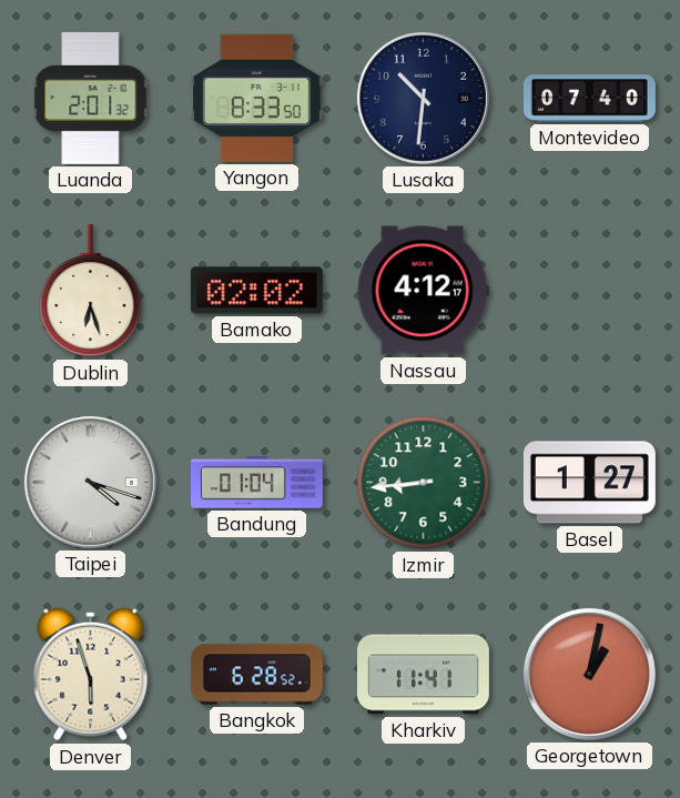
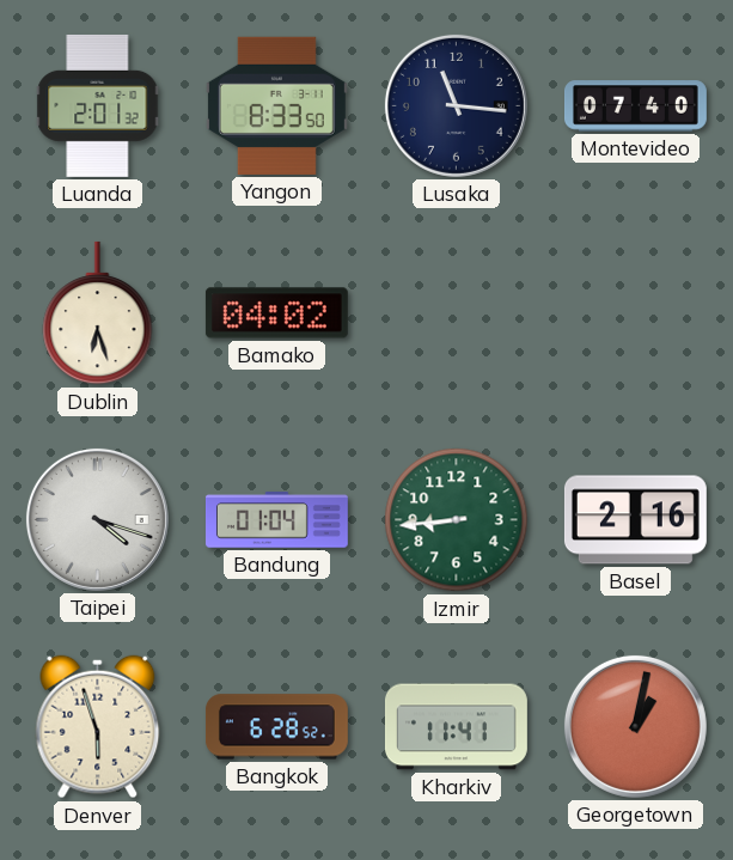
Lusaka: 10:31 -> 11:16 (456, 105)
Bamako: 02:02 -> 04:02 (276, 313)
Nassau: 4:12 -> none (423, 291)
Basel: 1:27 -> 2:16 (635, 520)
